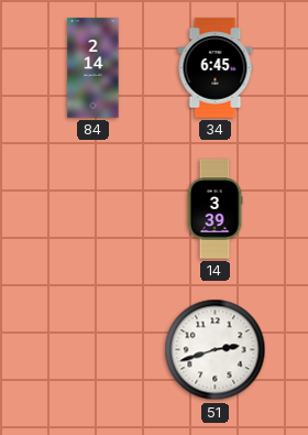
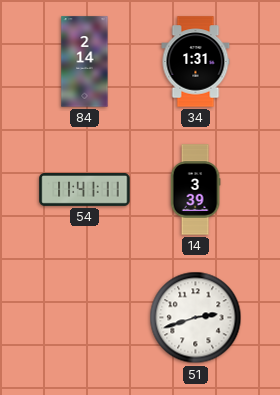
34: 6:45 -> 1:31 (196, 62)
54: none -> 11:41 (85, 189)
